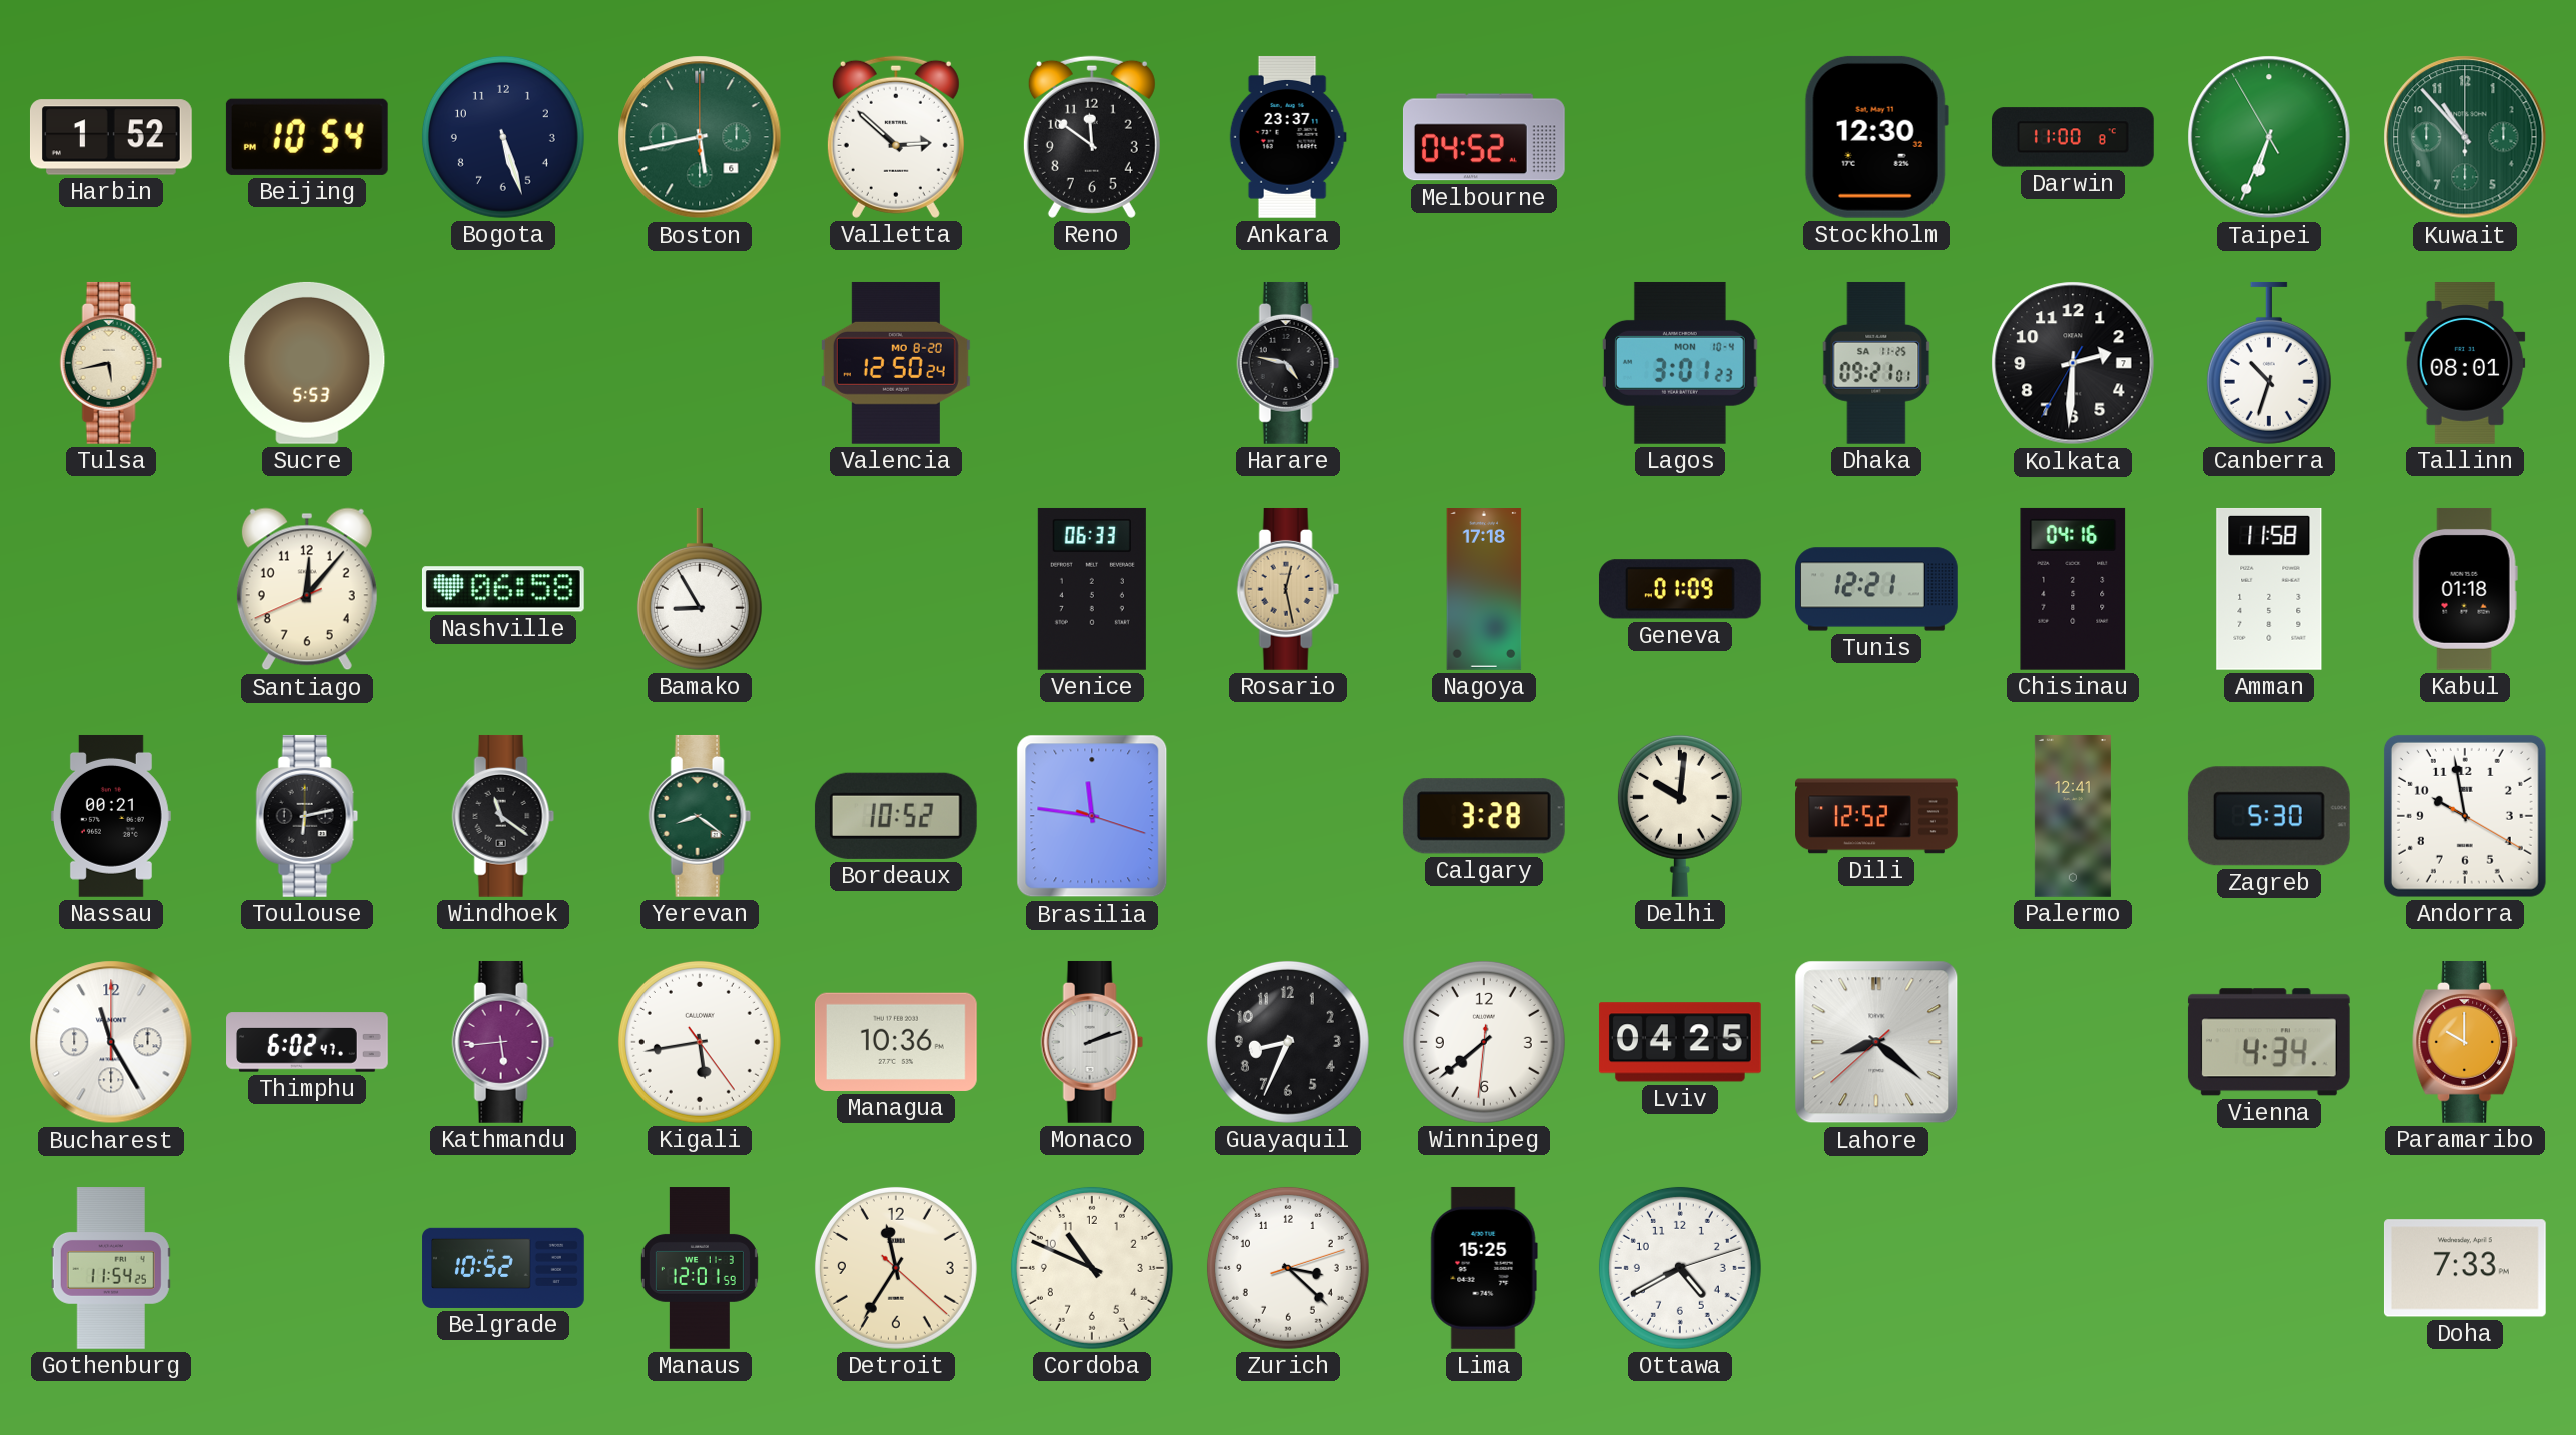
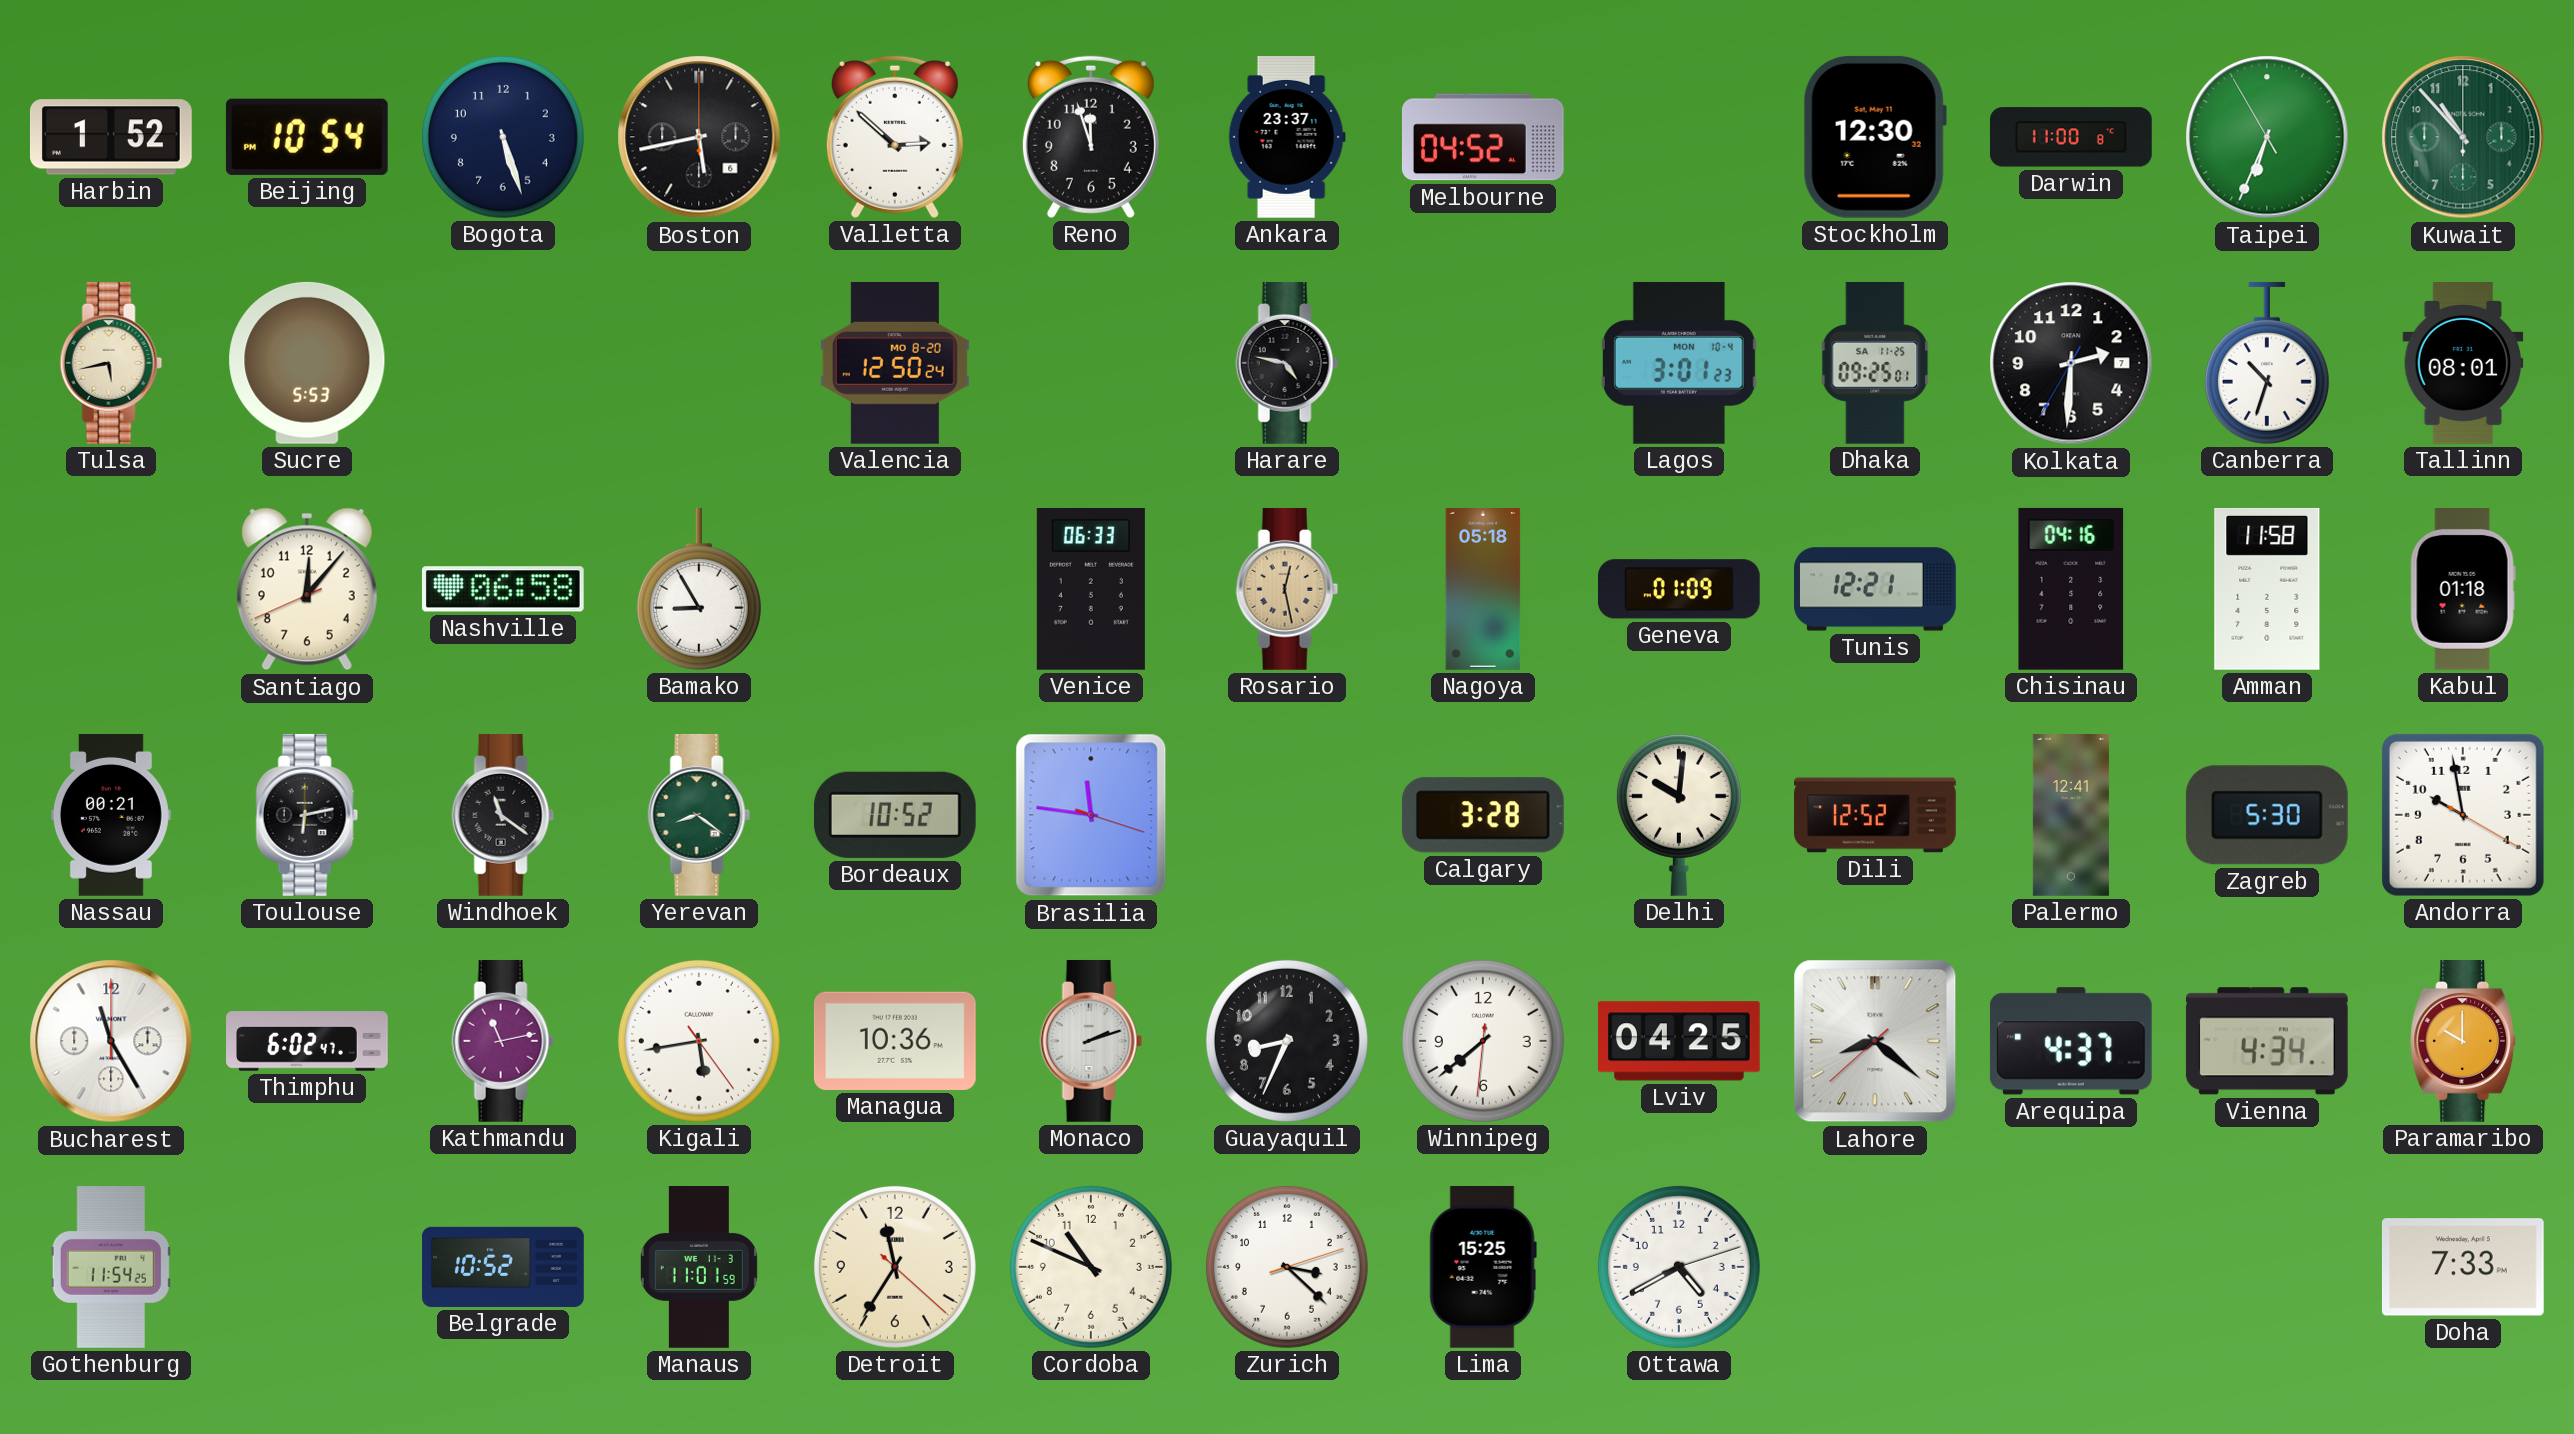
Boston dial: green -> black (699, 137)
Reno: 11:51 -> 11:57 (1091, 137)
Dhaka: 09:21 -> 09:25 (1875, 363)
Nagoya: 17:18 -> 05:18 (1483, 590)
Kathmandu: 5:44 -> 11:13 (503, 1041)
Arequipa: none -> 4:37 (2071, 1041)
Manaus: 12:01 -> 11:01 (699, 1267)
